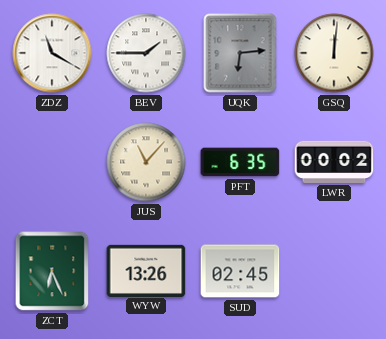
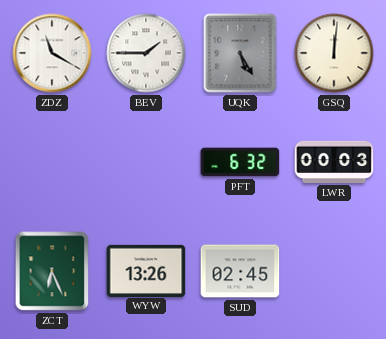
UQK: 6:14 -> 5:25 (240, 53)
JUS: 11:07 -> none (146, 162)
PFT: 6:35 -> 6:32 (240, 162)
LWR: 00:02 -> 00:03 (334, 162)
